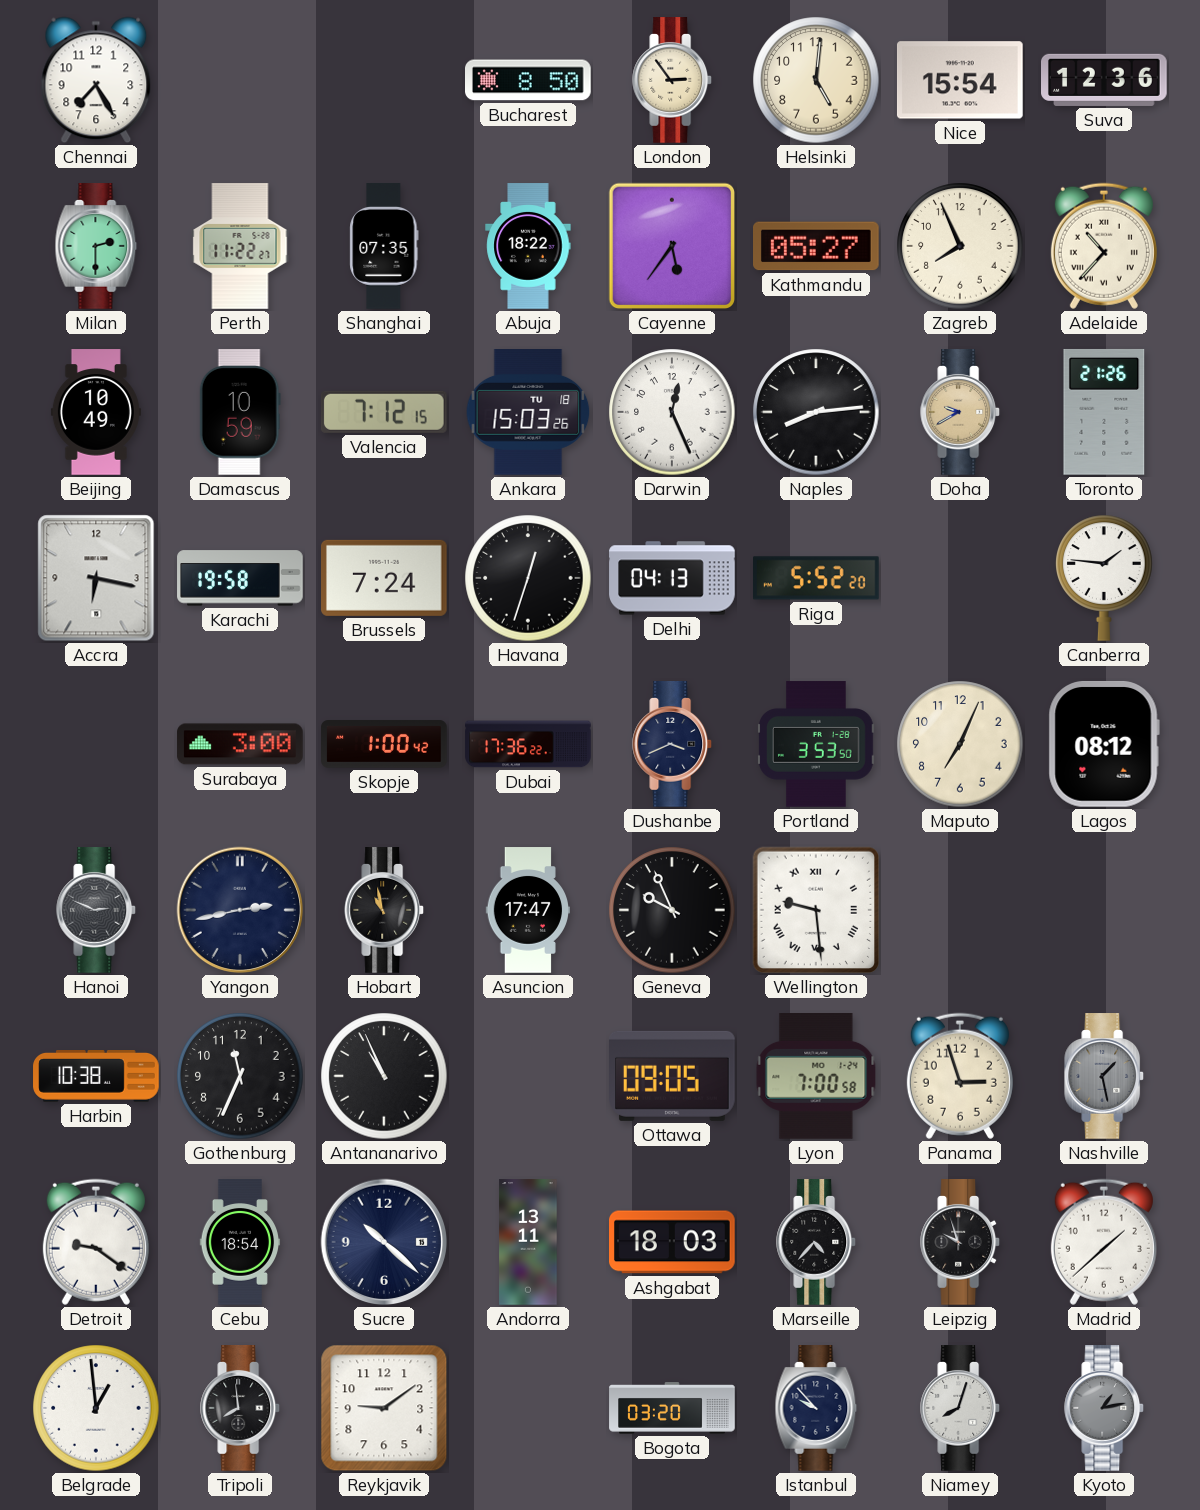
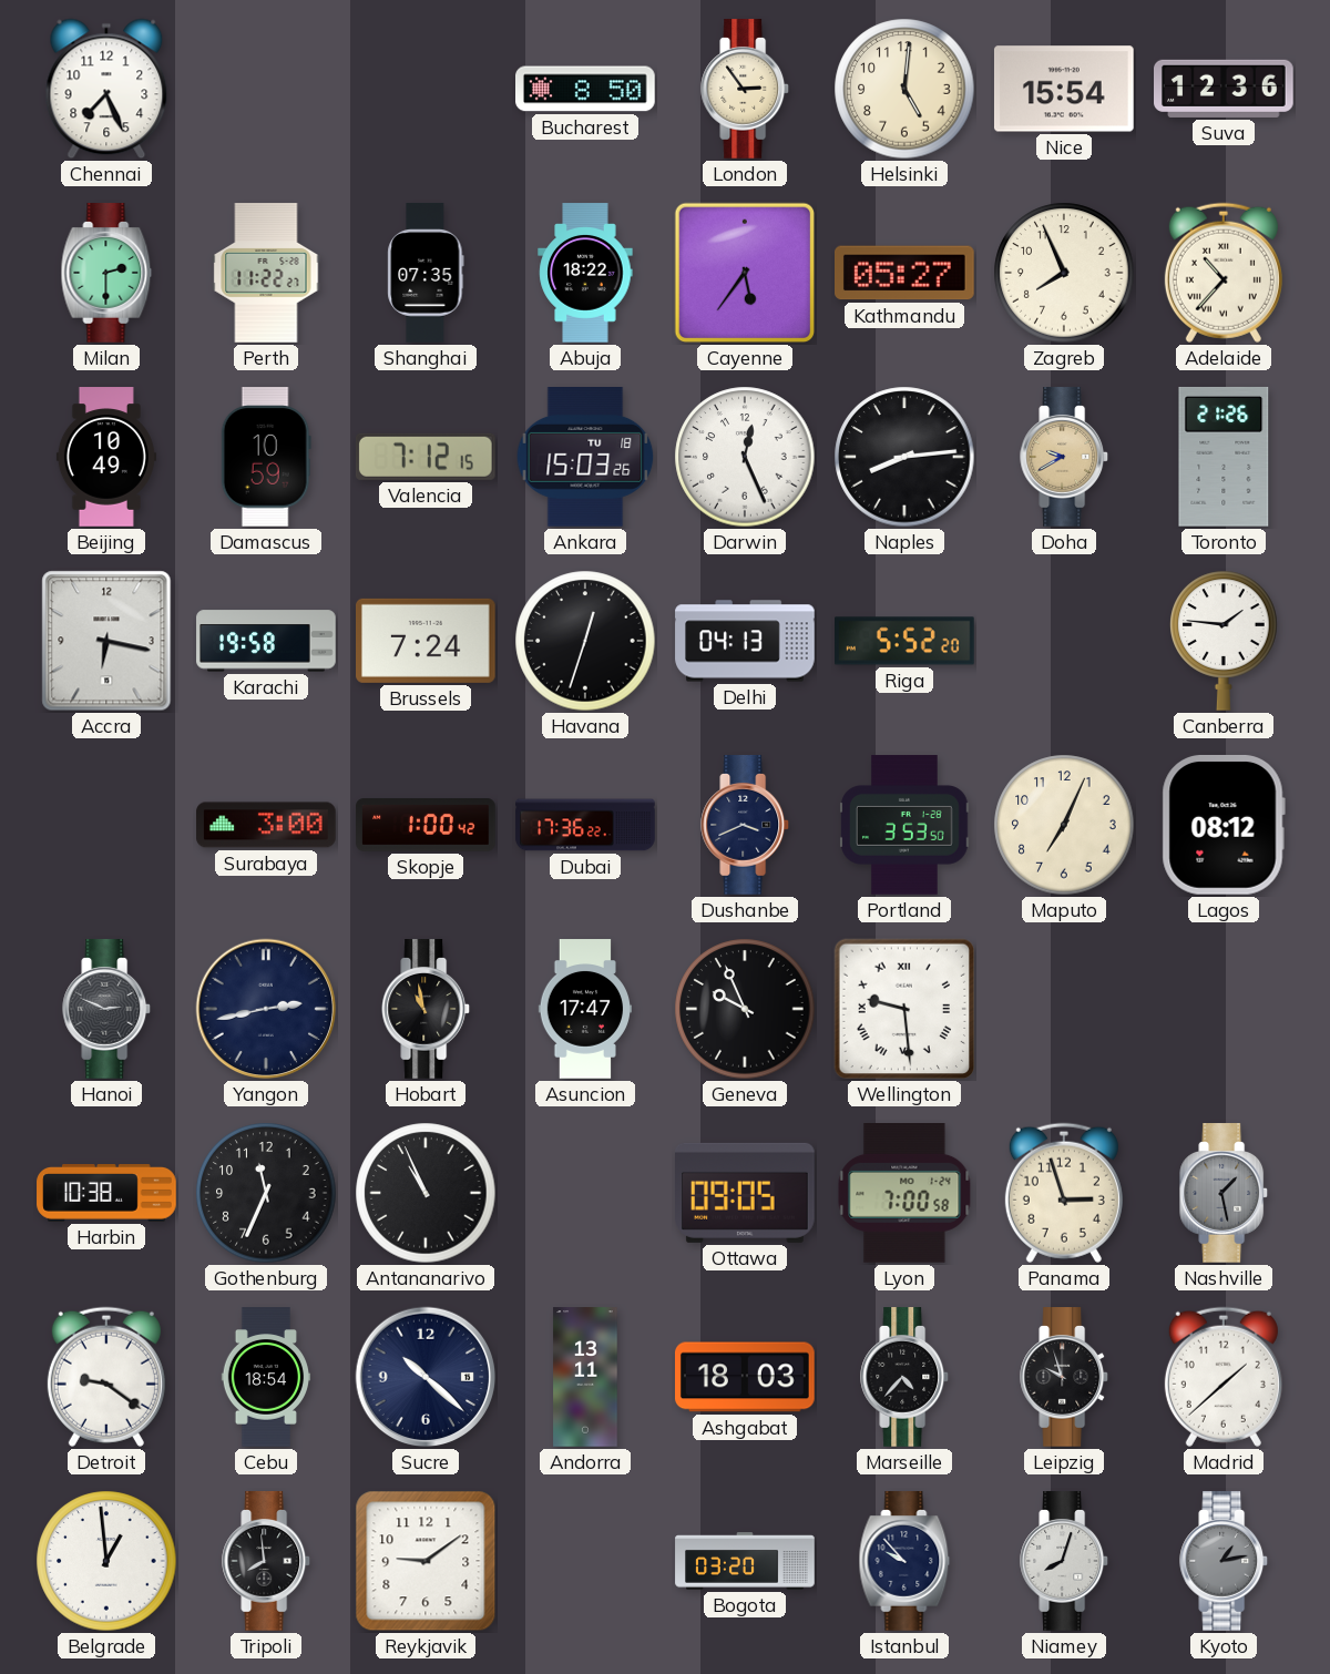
Chennai: 7:25 -> 7:26 (106, 89)
